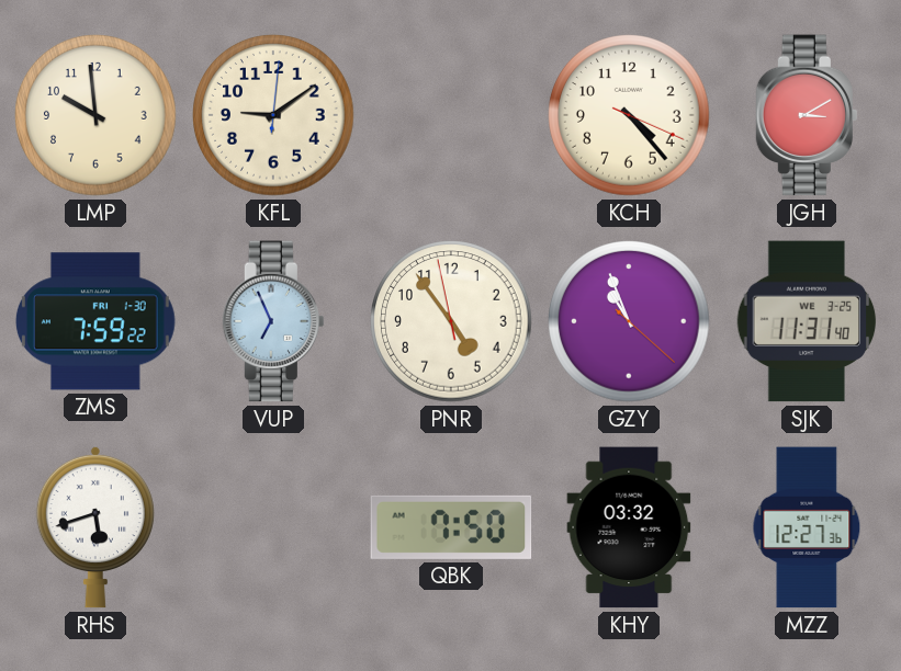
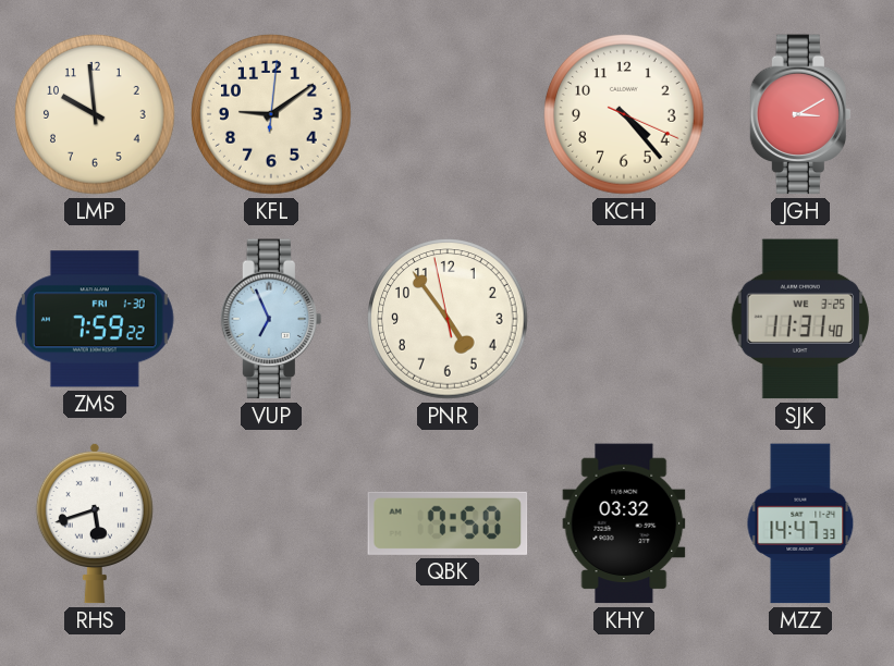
GZY: 10:56 -> none (629, 321)
MZZ: 12:27 -> 14:47 (800, 523)
